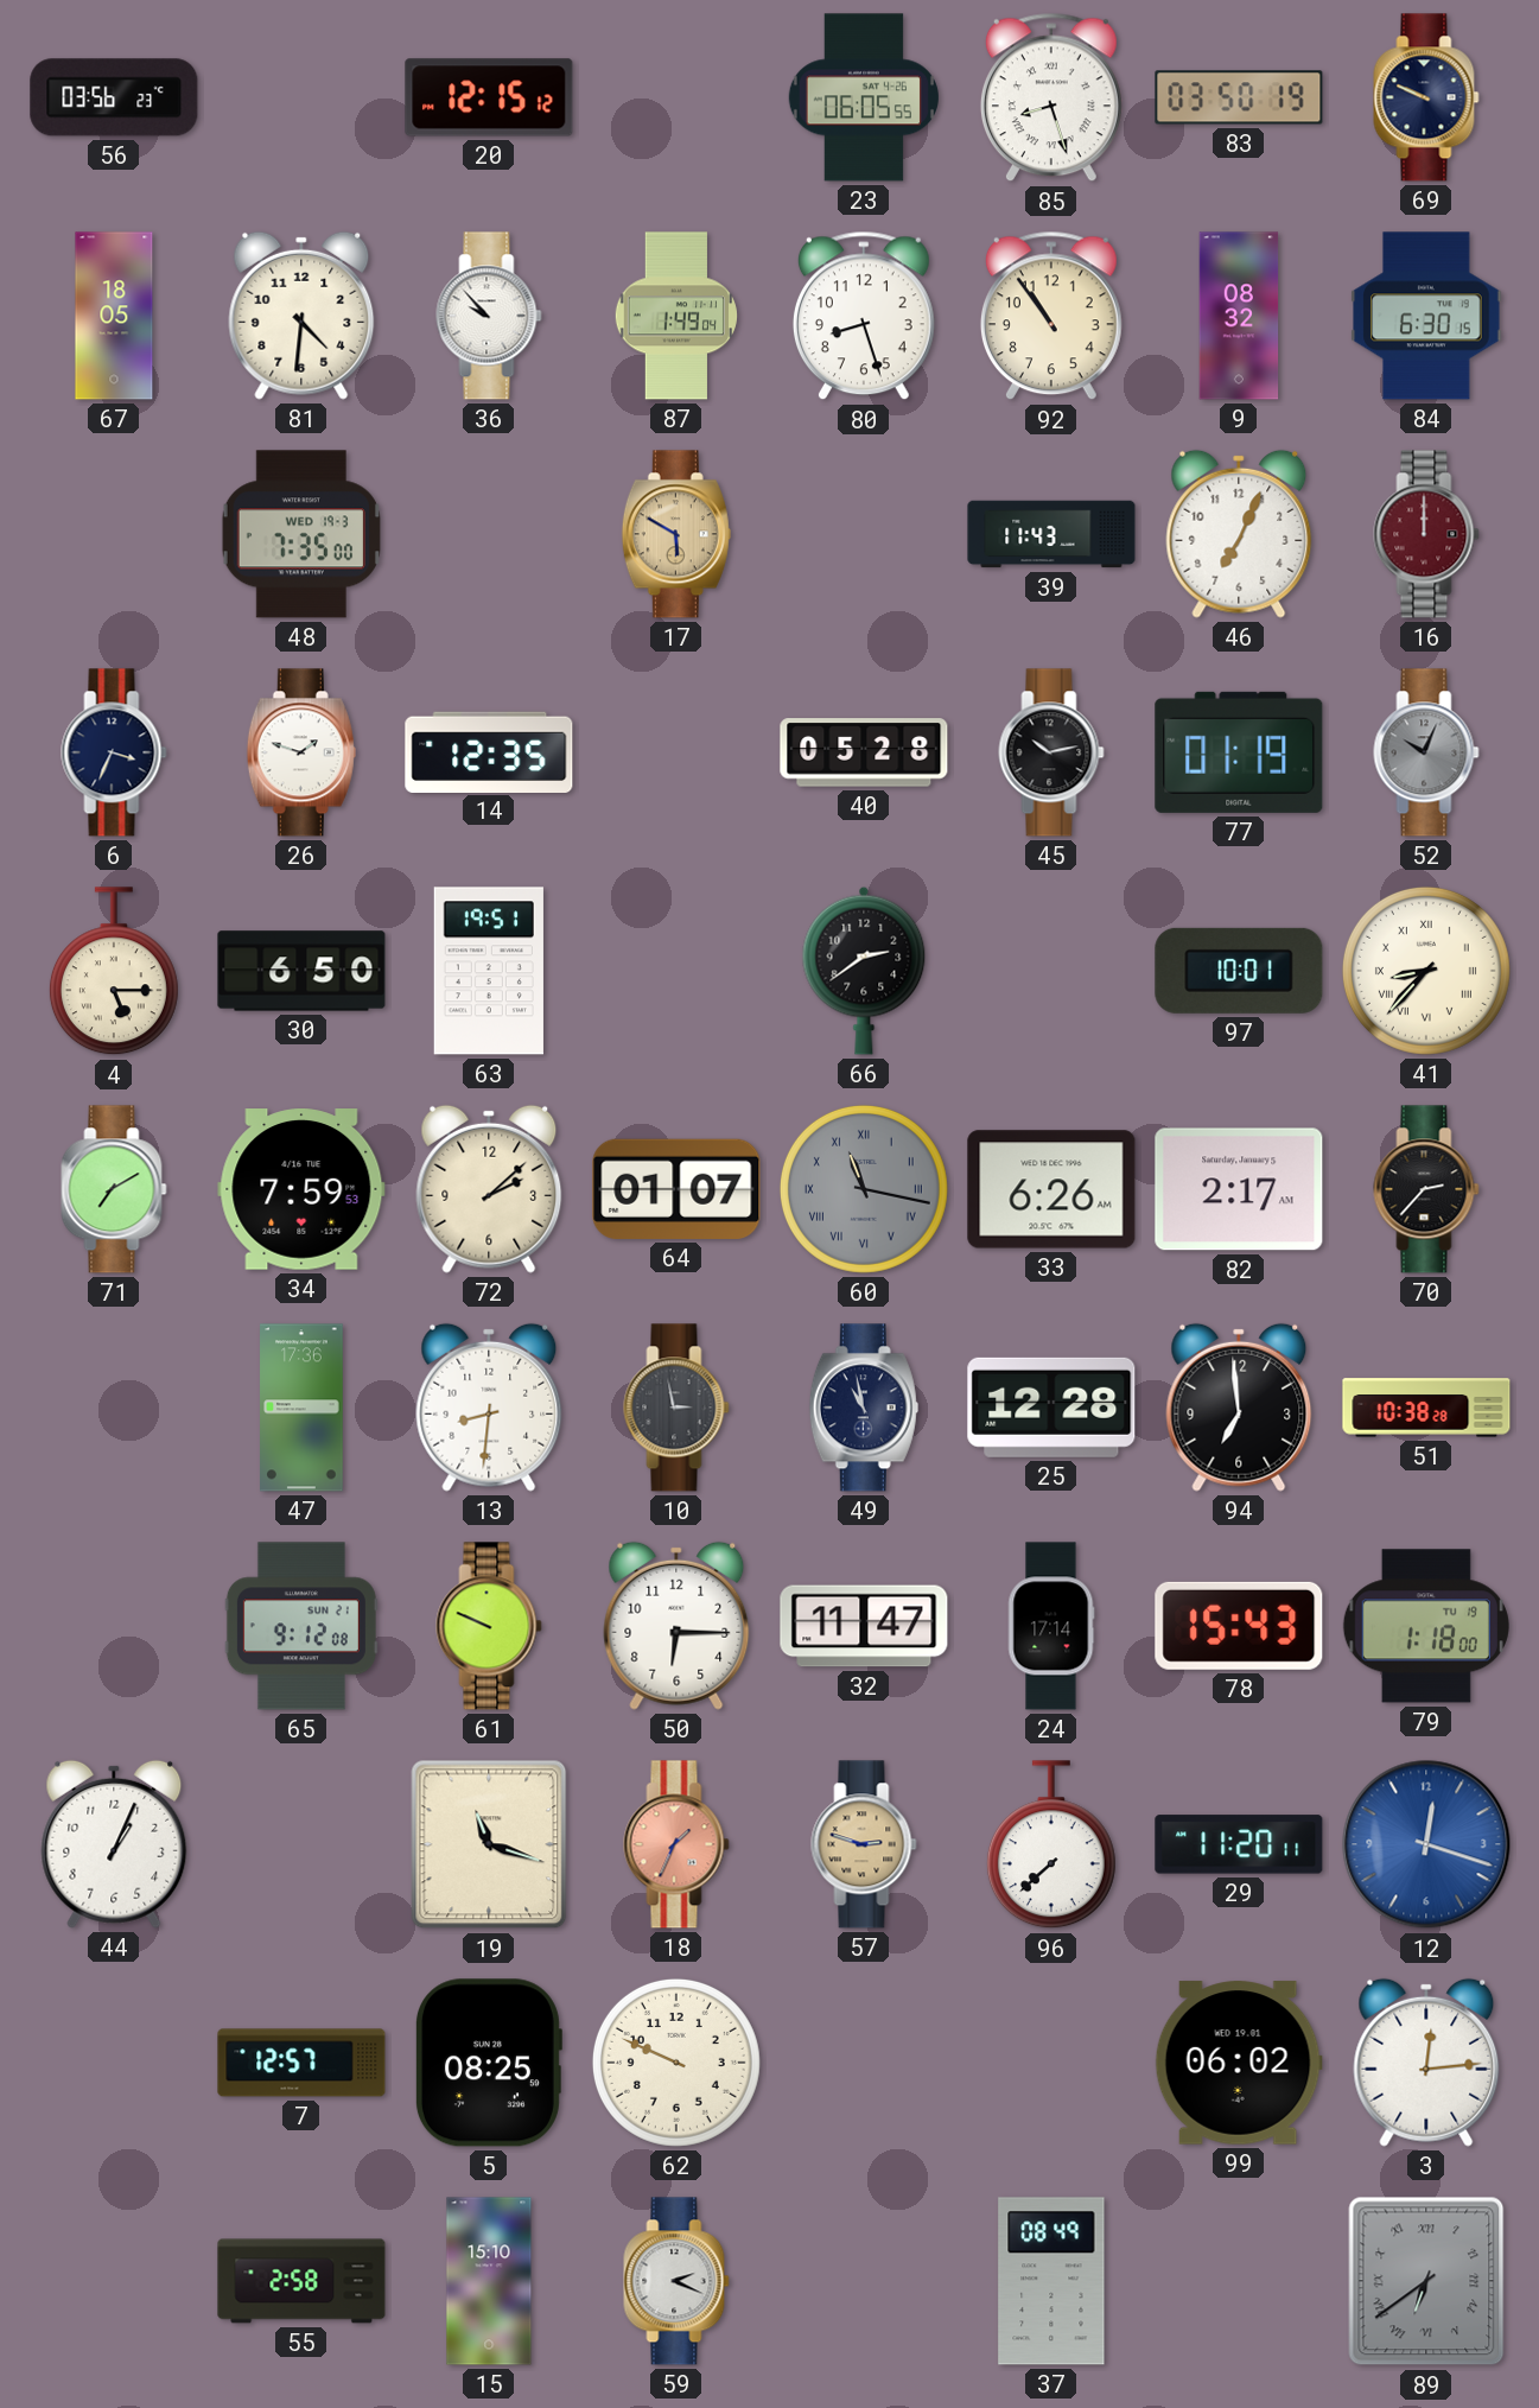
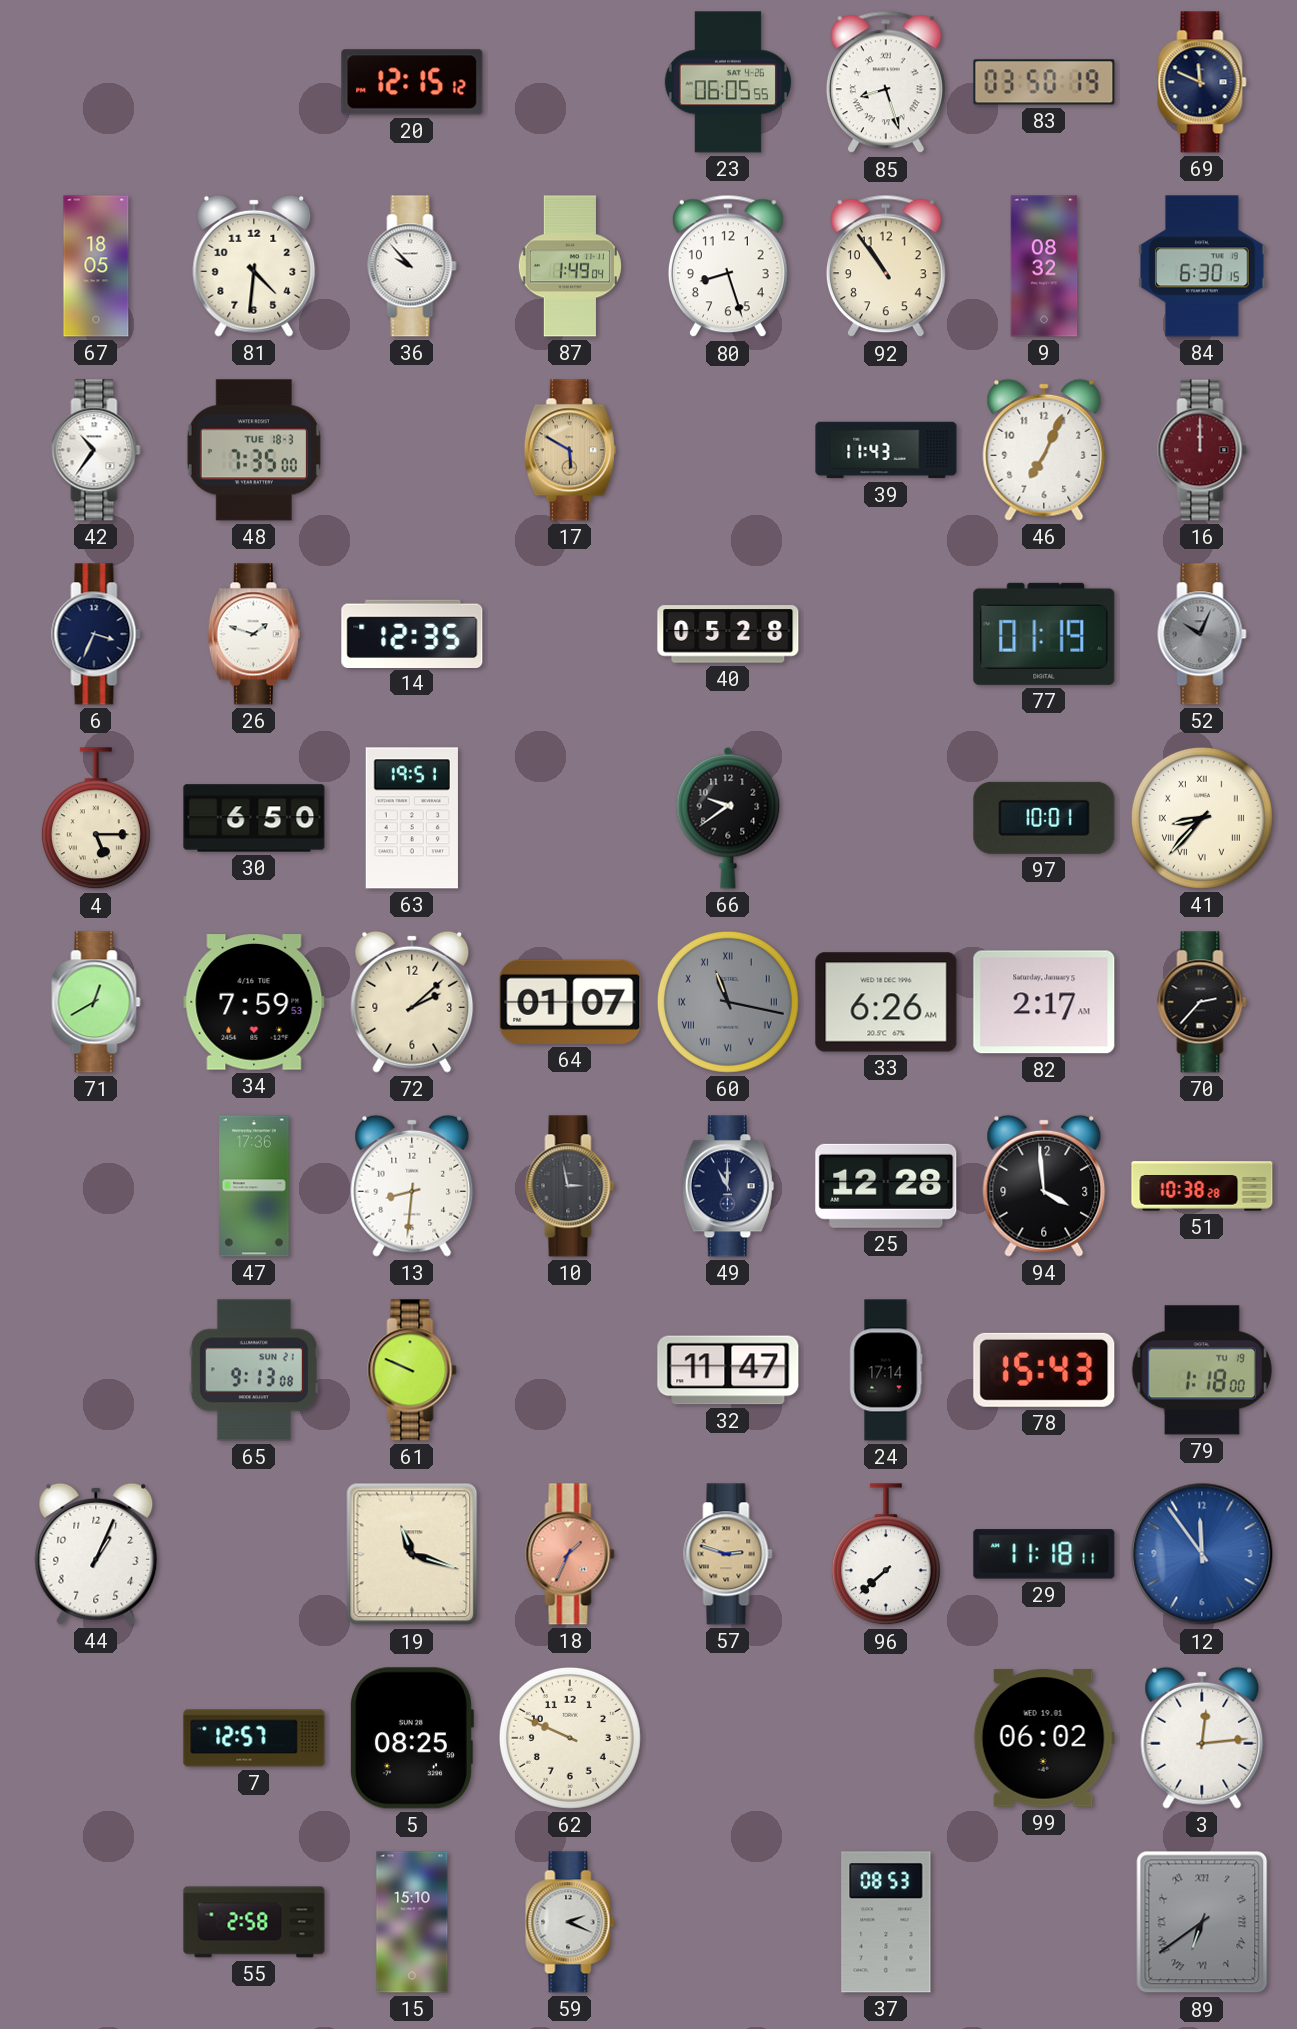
56: 03:56 -> none (114, 97)
69: 9:49 -> 11:49 (1202, 82)
42: none -> 10:36 (96, 450)
48 date: WED 19-3 -> TUE 18-3 (254, 450)
45: 10:13 -> none (1051, 752)
66: 2:39 -> 9:39 (728, 818)
71: 7:10 -> 12:40 (96, 1002)
49: 10:58 -> 11:00 (728, 1186)
94: 6:59 -> 3:59 (1044, 1186)
65: 9:12 -> 9:13 (254, 1370)
50: 6:15 -> none (676, 1626)
29: 11:20 -> 11:18 (1044, 1554)
12: 12:18 -> 11:54 (1202, 1554)
37: 08:49 -> 08:53 (886, 1922)
